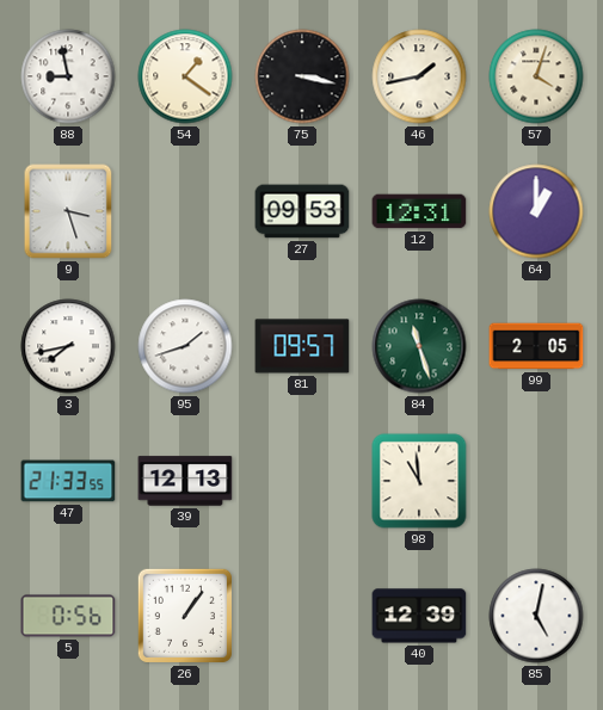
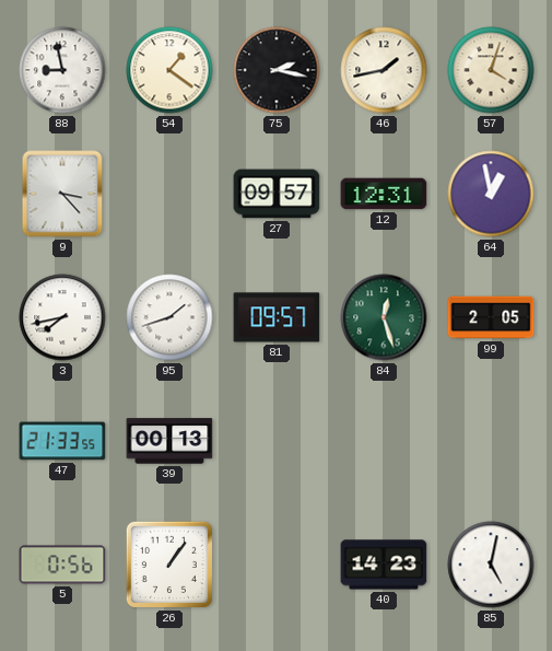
75: 3:17 -> 2:17 (277, 70)
9: 3:27 -> 3:23 (62, 194)
27: 09:53 -> 09:57 (277, 194)
64: 1:00 -> 12:58 (491, 194)
84: 11:27 -> 12:27 (384, 317)
39: 12:13 -> 00:13 (169, 441)
98: 10:59 -> none (419, 481)
40: 12:39 -> 14:23 (384, 565)
